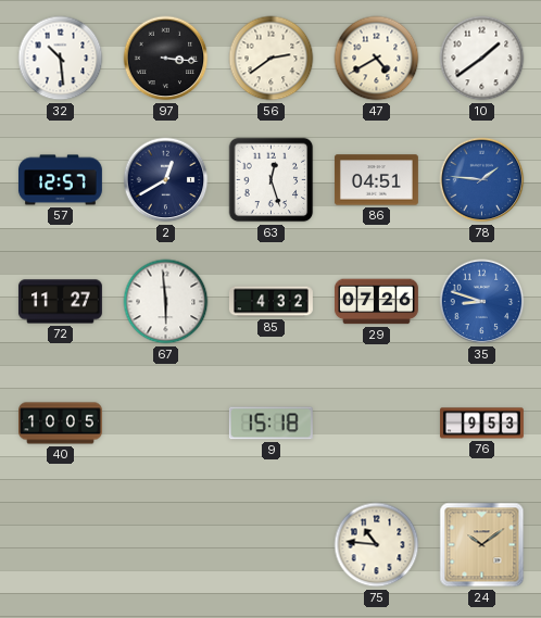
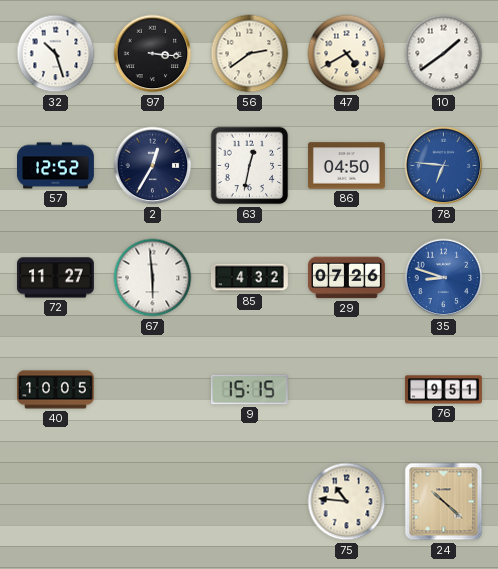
32: 10:29 -> 10:27 (56, 54)
57: 12:57 -> 12:52 (55, 166)
2: 12:40 -> 12:35 (153, 166)
63: 12:27 -> 12:32 (250, 166)
86: 04:51 -> 04:50 (346, 166)
78: 1:46 -> 6:46 (444, 166)
9: 15:18 -> 15:15 (249, 390)
76: 9:53 -> 9:51 (443, 390)
24: 10:09 -> 10:22 (444, 502)
